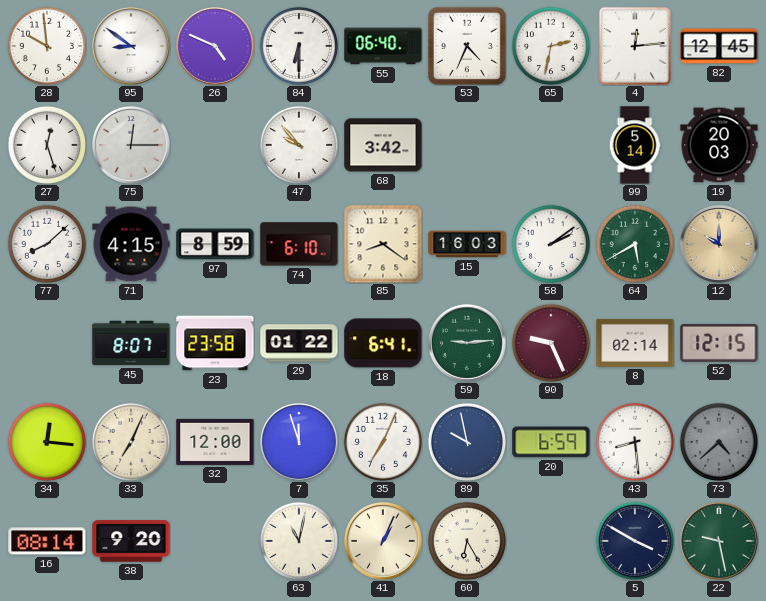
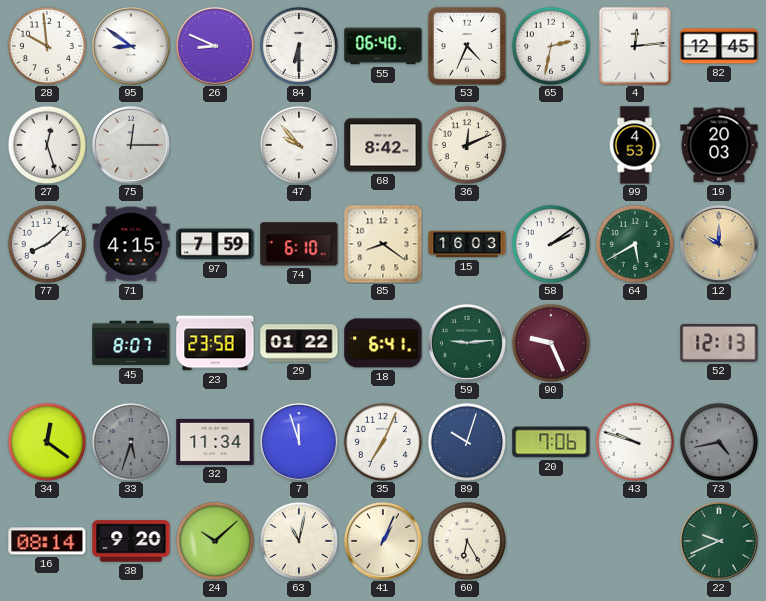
26: 4:49 -> 8:49 (215, 46)
68: 3:42 -> 8:42 (383, 145)
36: none -> 12:11 (466, 144)
99: 5:14 -> 4:53 (635, 145)
97: 8:59 -> 7:59 (215, 244)
8: 02:14 -> none (635, 343)
52: 12:15 -> 12:13 (719, 343)
34: 12:16 -> 12:21 (46, 441)
33: 7:04 -> 5:33 (130, 441)
33 dial: cream -> grey (130, 441)
32: 12:00 -> 11:34 (215, 442)
89: 9:58 -> 10:03 (466, 441)
20: 6:59 -> 7:06 (551, 442)
43: 8:29 -> 9:48 (634, 441)
73: 4:38 -> 4:43 (718, 441)
24: none -> 10:08 (214, 540)
5: 3:50 -> none (634, 540)
22: 9:28 -> 9:41 (719, 541)
